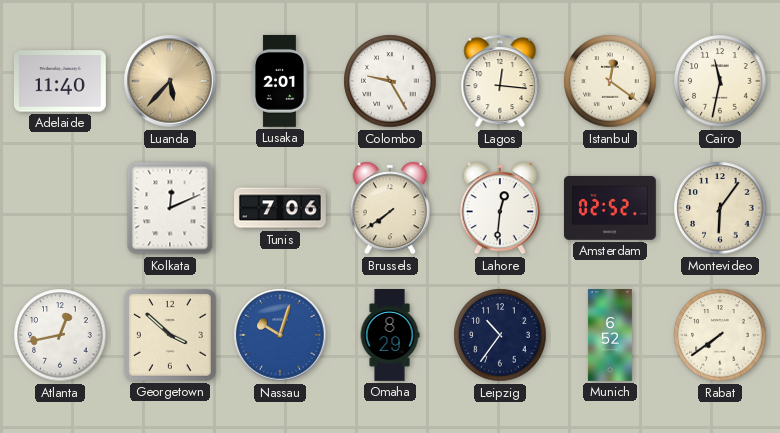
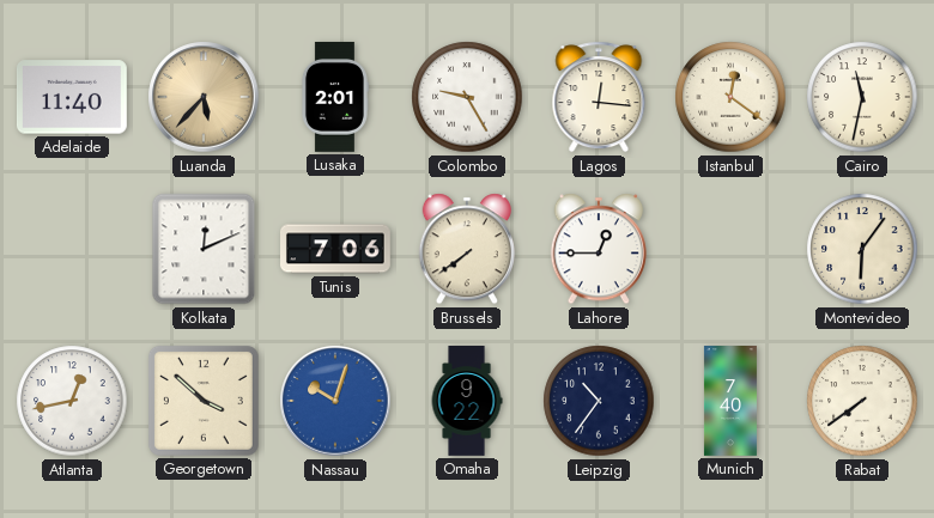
Lahore: 12:31 -> 12:45 (599, 249)
Amsterdam: 02:52 -> none (610, 208)
Omaha: 8:29 -> 9:22 (467, 402)
Munich: 6:52 -> 7:40 (730, 402)
